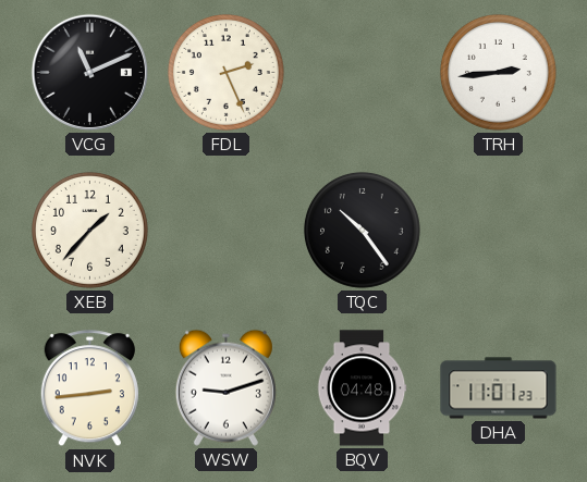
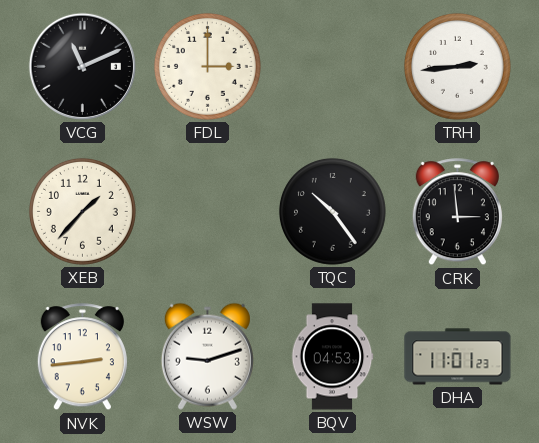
FDL: 2:26 -> 3:00 (207, 66)
CRK: none -> 2:59 (457, 212)
BQV: 04:48 -> 04:53 (332, 357)
